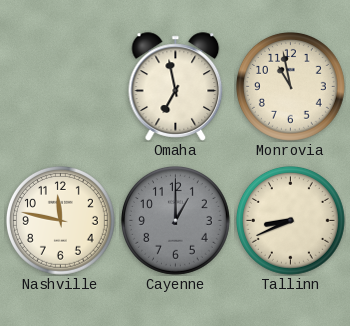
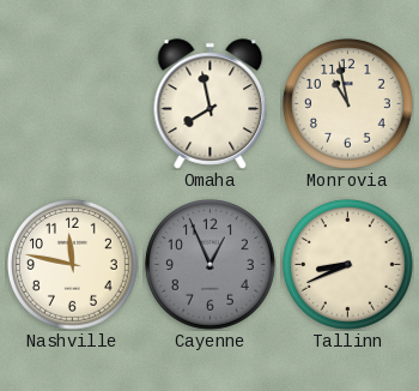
Omaha: 6:58 -> 7:58 (211, 104)
Cayenne: 1:00 -> 12:56 (209, 264)
